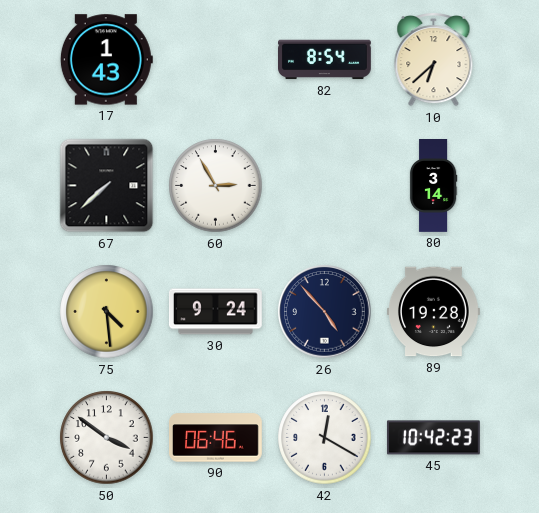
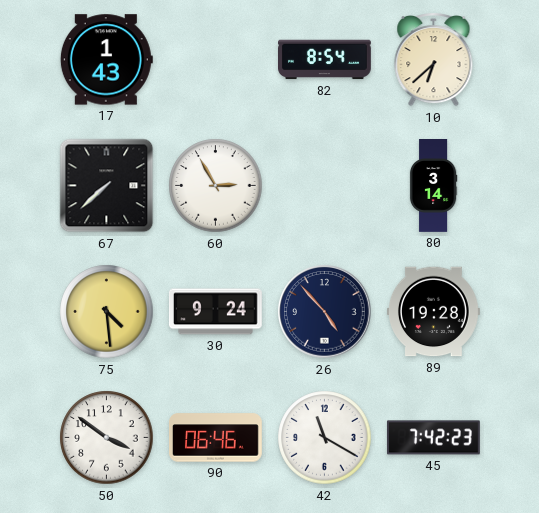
42: 12:20 -> 11:20 (325, 438)
45: 10:42 -> 7:42 (433, 438)
